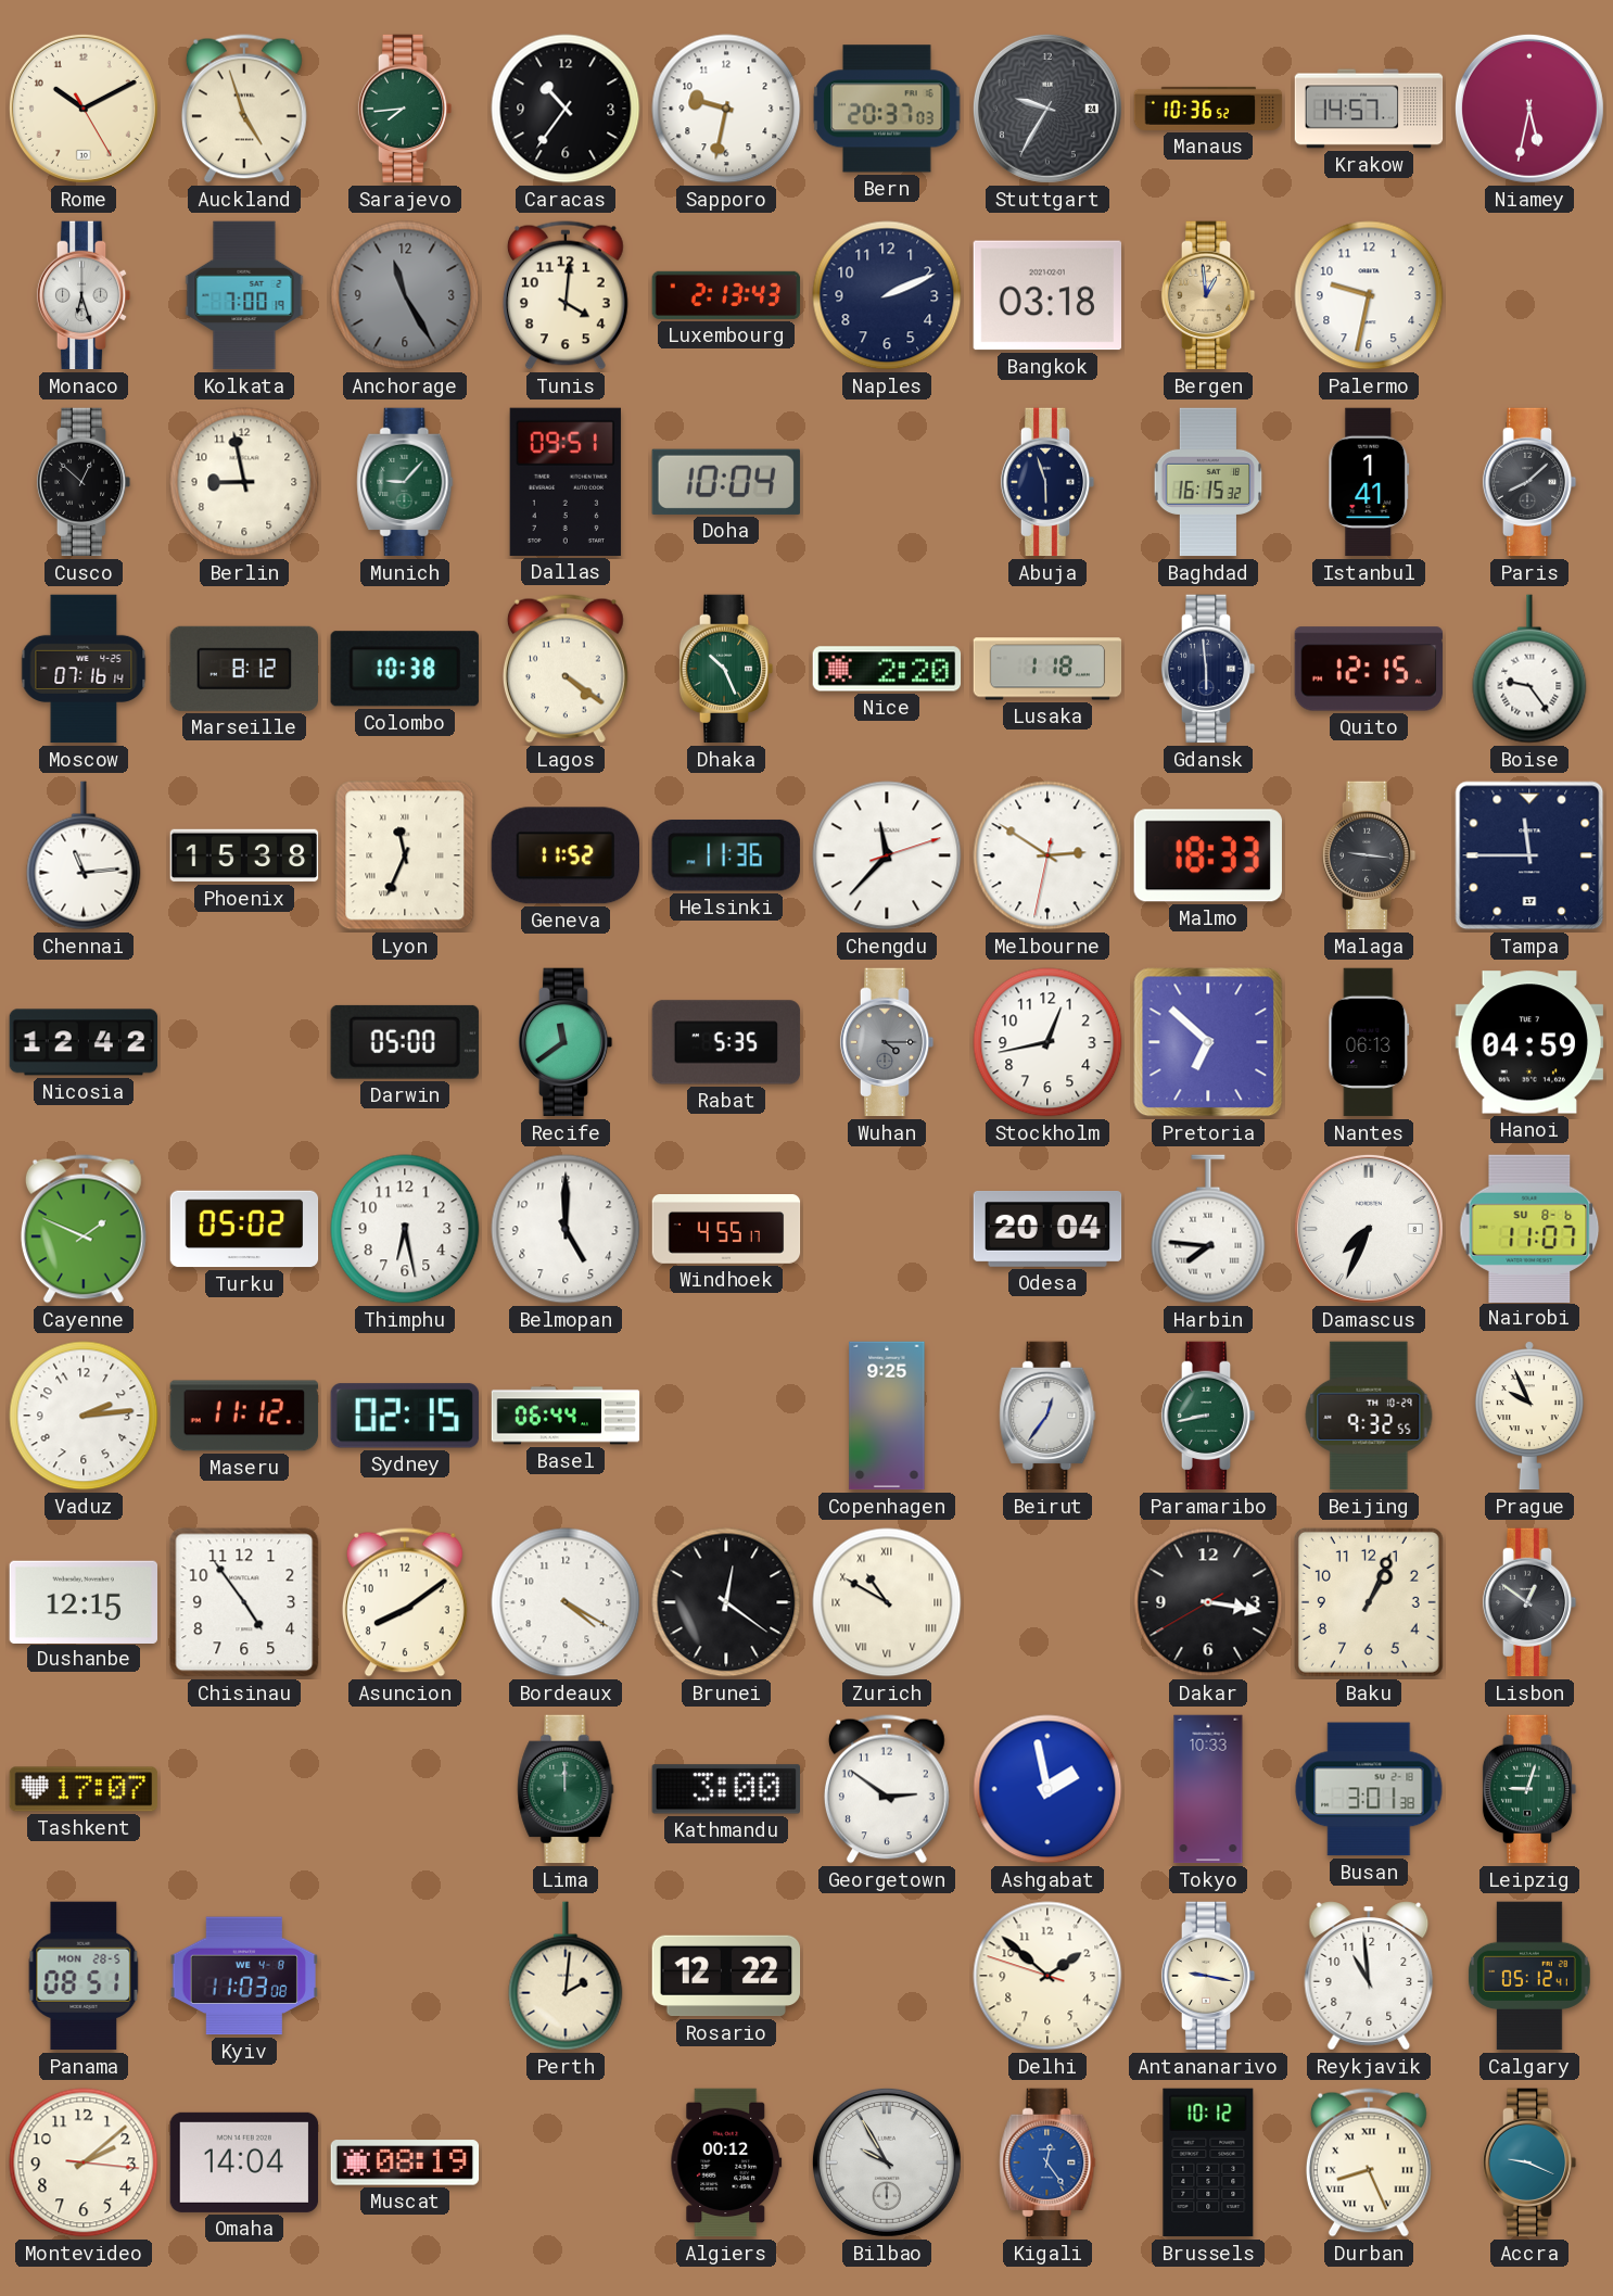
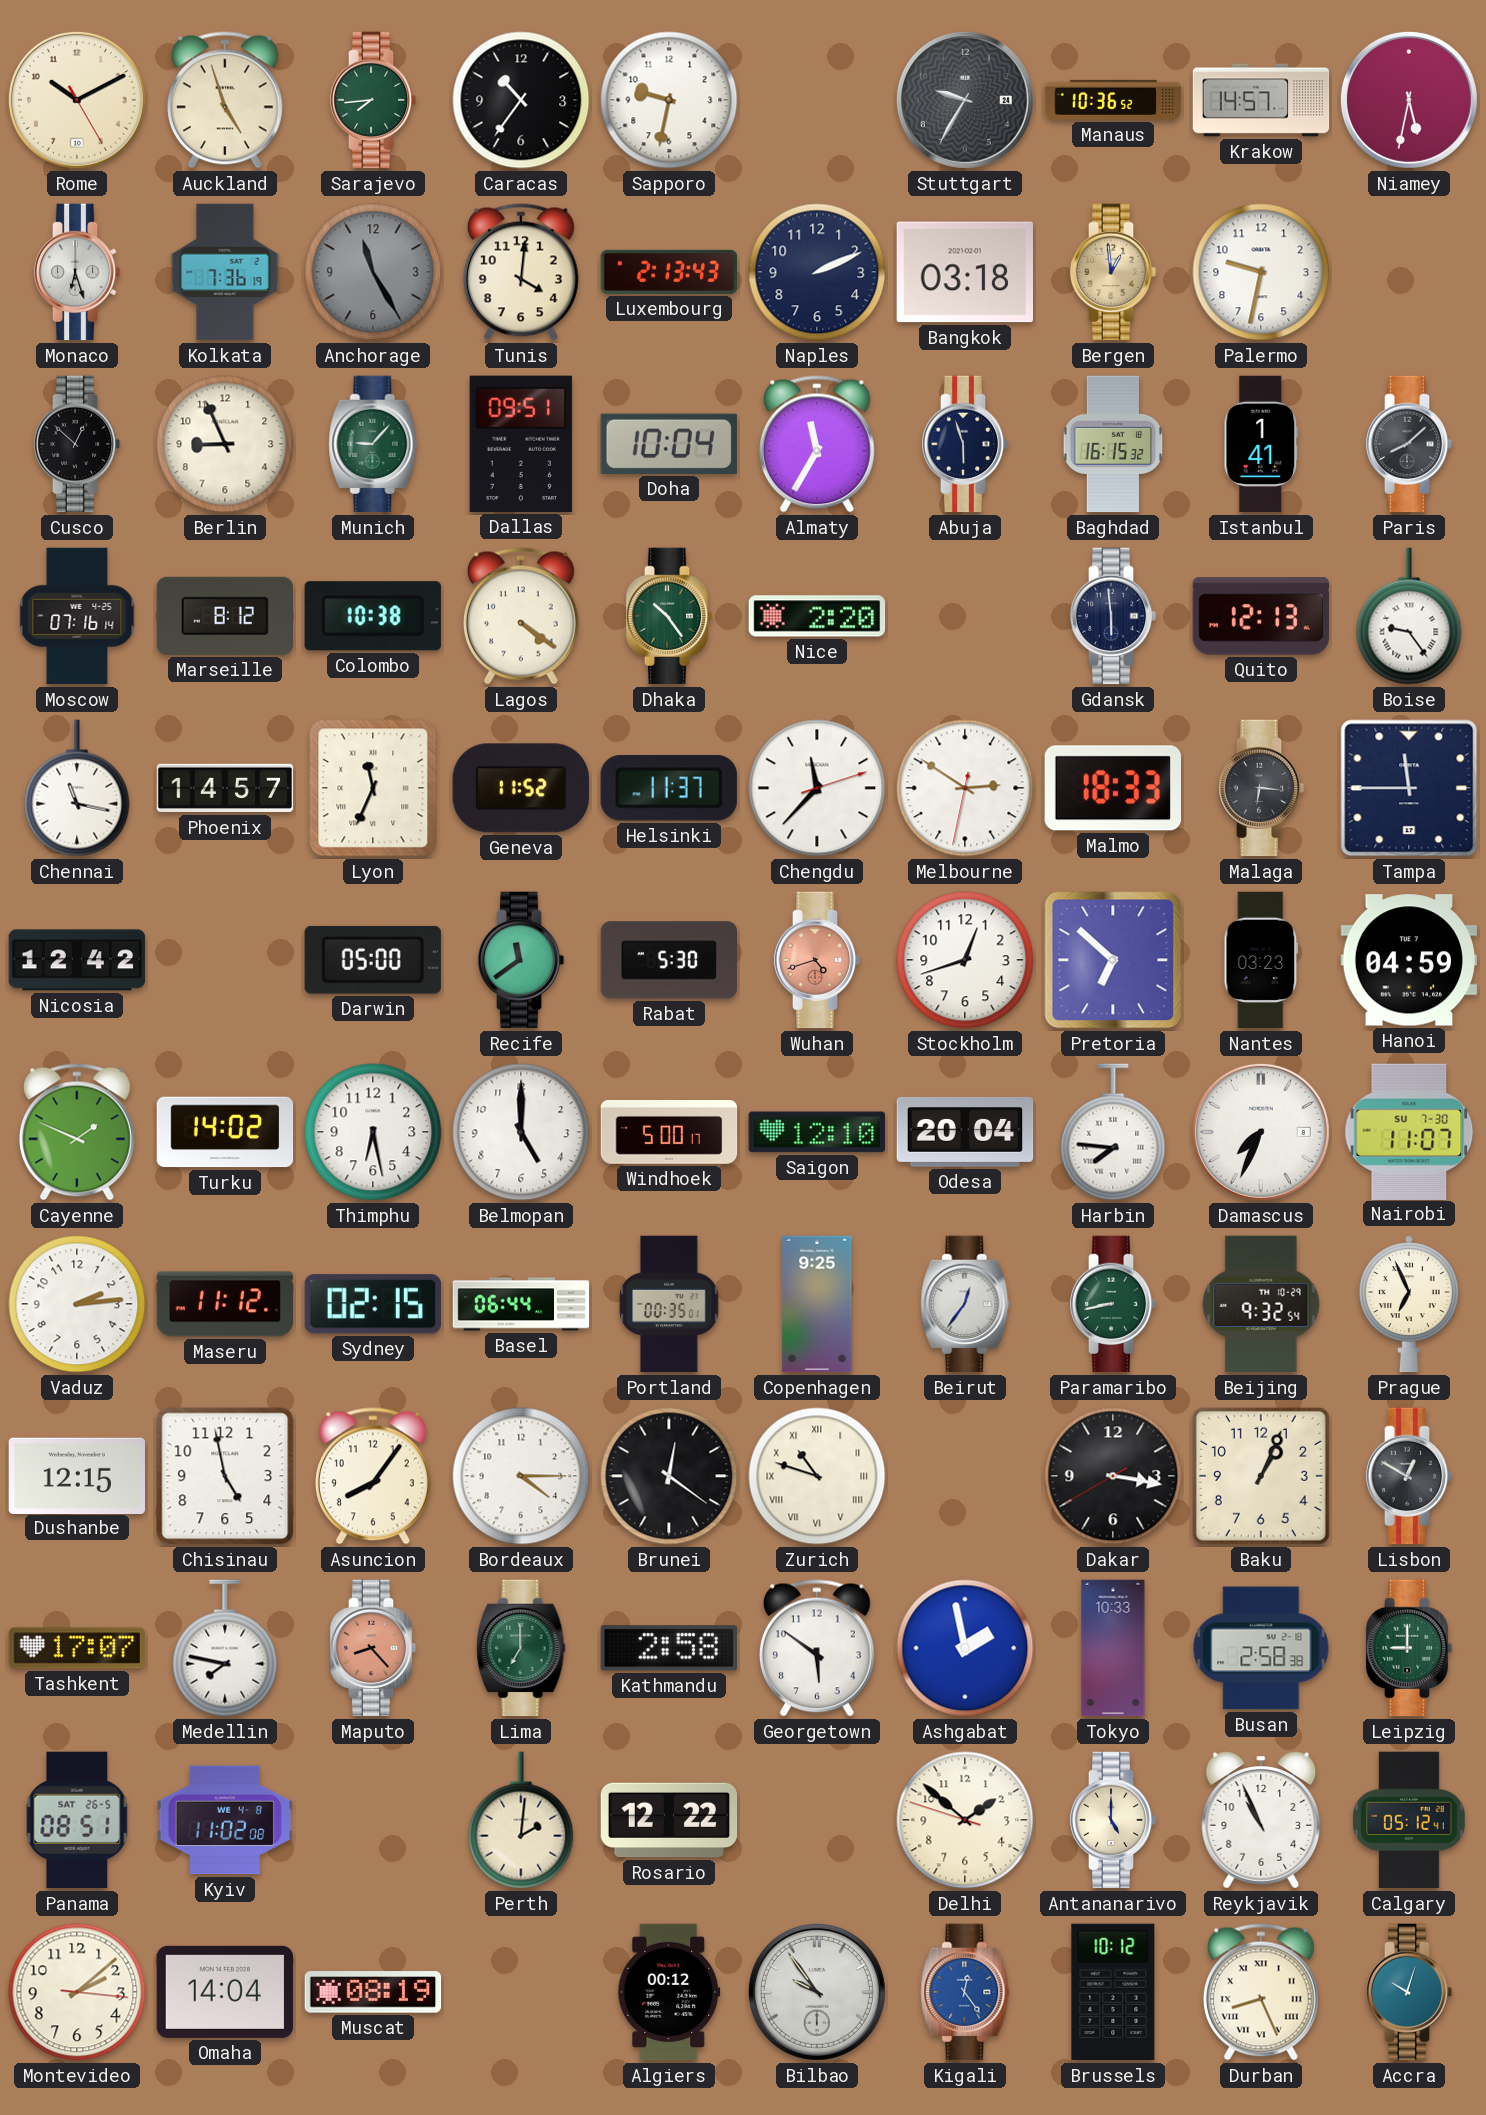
Bern: 20:37 -> none (887, 109)
Kolkata: 7:00 -> 7:36 (225, 272)
Berlin: 8:58 -> 8:56 (225, 444)
Almaty: none -> 11:35 (817, 444)
Dhaka: 10:26 -> 10:24 (669, 616)
Lusaka: 1:18 -> none (1047, 669)
Quito: 12:15 -> 12:13 (1261, 616)
Chennai: 11:14 -> 11:17 (77, 788)
Phoenix: 15:38 -> 14:57 (225, 788)
Helsinki: 11:36 -> 11:37 (669, 788)
Malaga: 9:16 -> 6:16 (1261, 788)
Rabat: 5:35 -> 5:30 (669, 960)
Wuhan: 4:15 -> 4:42 (817, 960)
Wuhan dial: grey -> salmon (817, 960)
Stockholm: 12:43 -> 12:42 (965, 960)
Nantes: 06:13 -> 03:23 (1261, 960)
Turku: 05:02 -> 14:02 (225, 1132)
Windhoek: 4:55 -> 5:00 (669, 1132)
Saigon: none -> 12:10 (816, 1132)
Nairobi date: SU 8-6 -> SU 7-30 (1409, 1131)
Portland: none -> 00:35 (669, 1304)
Beijing: 9:32:55 -> 9:32:54 (1261, 1304)
Prague: 9:56 -> 6:56 (1409, 1304)
Chisinau: 4:54 -> 4:58 (225, 1476)
Asuncion: 8:09 -> 8:06 (373, 1476)
Bordeaux: 4:20 -> 4:15 (521, 1476)
Zurich: 10:50 -> 10:48 (817, 1476)
Lisbon: 12:51 -> 12:50 (1409, 1476)
Medellin: none -> 7:47 (225, 1648)
Maputo: none -> 8:23 (373, 1648)
Lima: 12:00 -> 7:00 (521, 1648)
Kathmandu: 3:00 -> 2:58 (668, 1648)
Georgetown: 2:51 -> 5:51 (817, 1648)
Busan: 3:01 -> 2:58 (1261, 1648)
Leipzig: 9:03 -> 9:00 (1409, 1648)
Panama date: MON 28-5 -> SAT 26-5 (77, 1820)
Kyiv: 11:03 -> 11:02 (224, 1820)
Antananarivo: 9:17 -> 5:00 (1113, 1820)
Reykjavik: 10:59 -> 10:56 (1261, 1820)
Bilbao: 9:55 -> 9:54 (817, 1992)
Accra: 9:19 -> 10:03 (1409, 1992)
